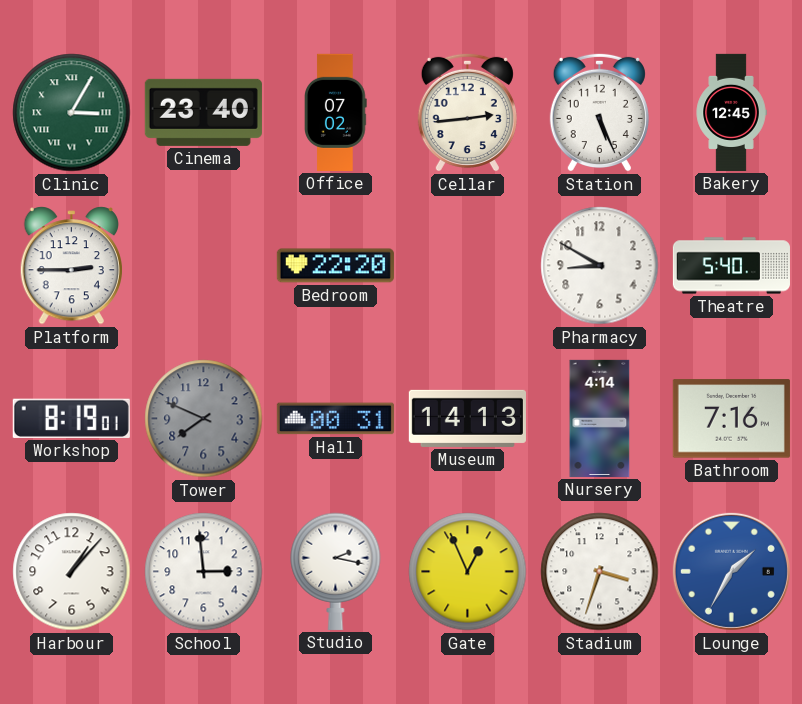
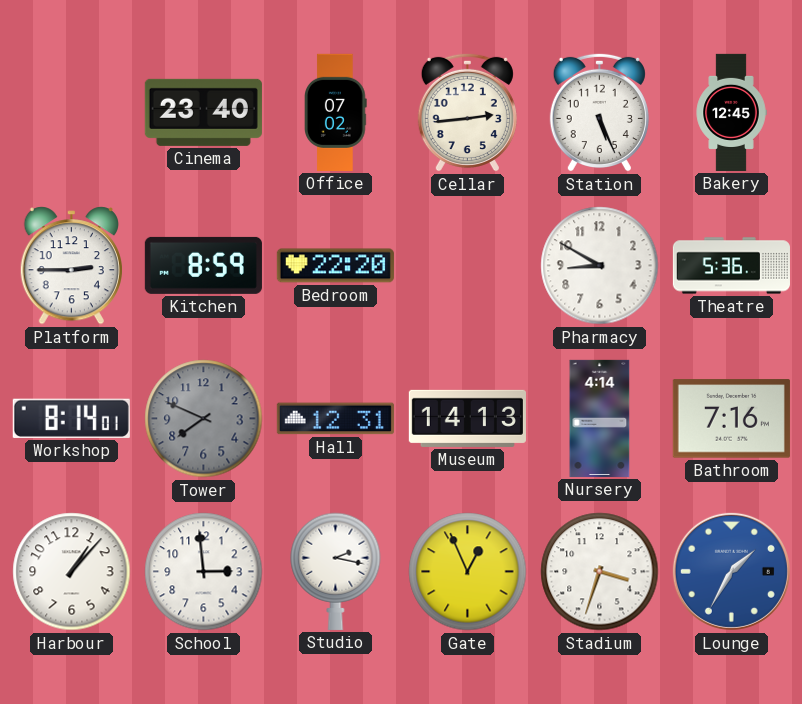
Clinic: 3:05 -> none (72, 113)
Kitchen: none -> 8:59 (203, 265)
Theatre: 5:40 -> 5:36 (731, 266)
Workshop: 8:19 -> 8:14 (71, 418)
Hall: 00:31 -> 12:31 (335, 419)
